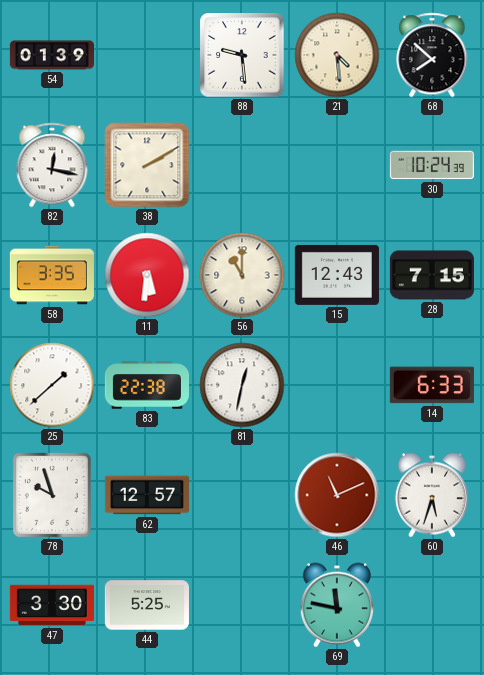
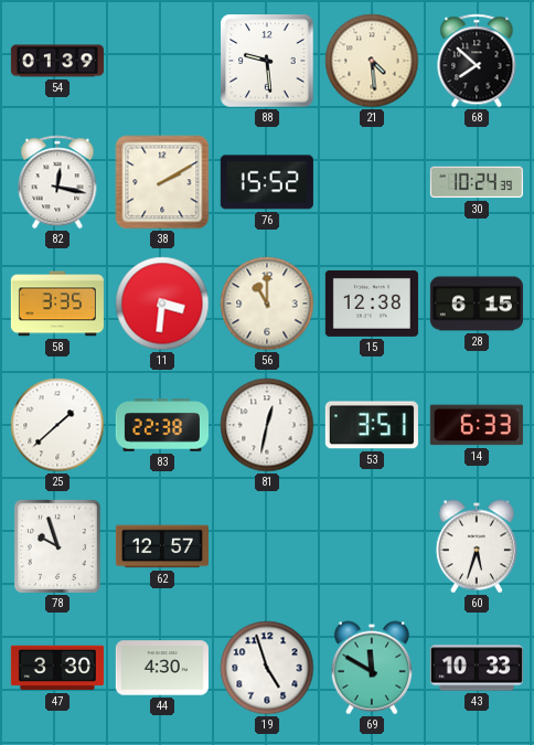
76: none -> 15:52 (267, 182)
11: 5:31 -> 3:31 (162, 304)
15: 12:43 -> 12:38 (372, 304)
28: 7:15 -> 6:15 (477, 304)
53: none -> 3:51 (372, 425)
46: 11:11 -> none (337, 495)
44: 5:25 -> 4:30 (162, 668)
19: none -> 4:57 (267, 668)
69: 11:47 -> 11:50 (372, 668)
43: none -> 10:33 (477, 668)
